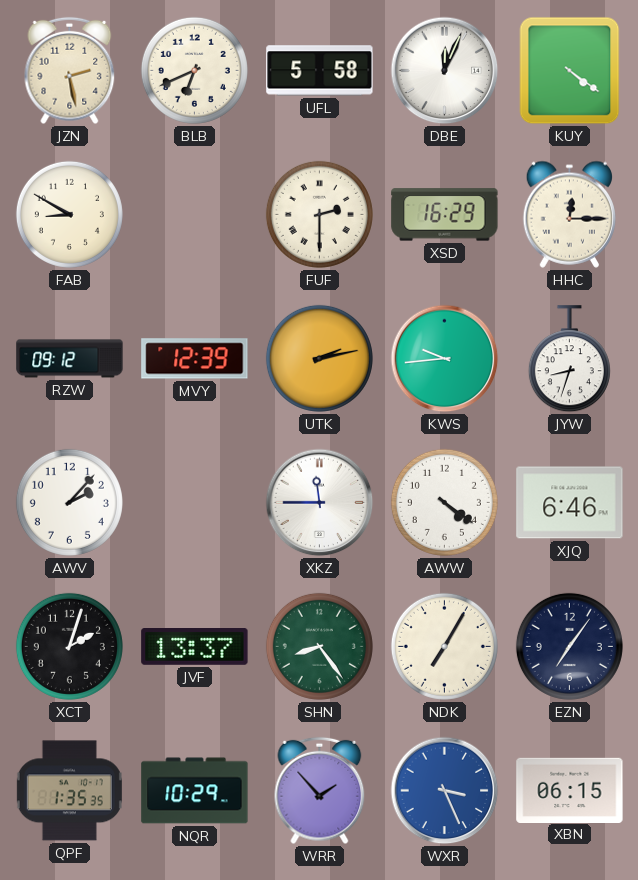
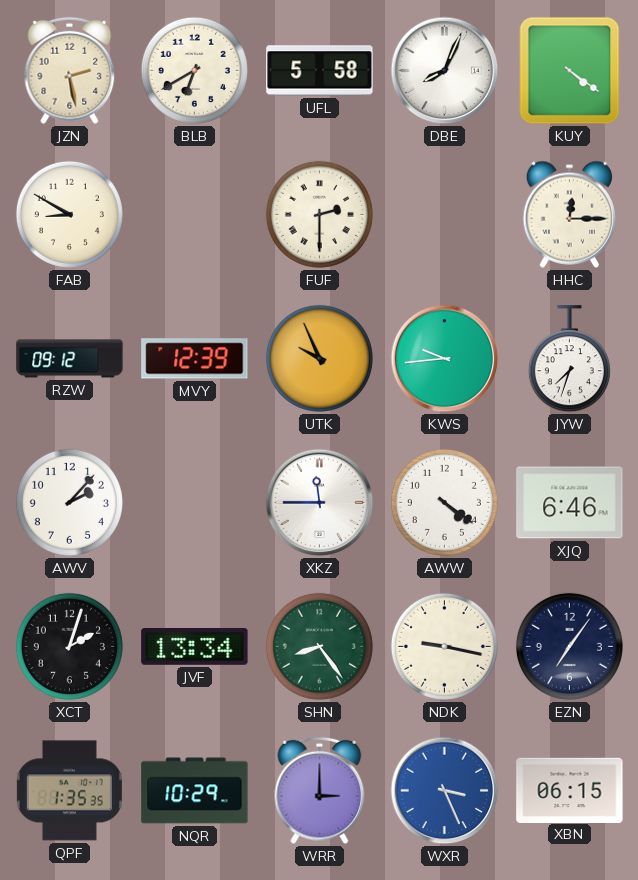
BLB: 6:41 -> 6:40 (194, 70)
DBE: 12:04 -> 8:04 (445, 71)
XSD: 16:29 -> none (445, 215)
UTK: 2:13 -> 9:56 (319, 358)
JYW: 8:33 -> 7:33 (569, 359)
JVF: 13:37 -> 13:34 (195, 647)
NDK: 7:05 -> 9:17 (444, 646)
WRR: 1:53 -> 3:00 (320, 791)
